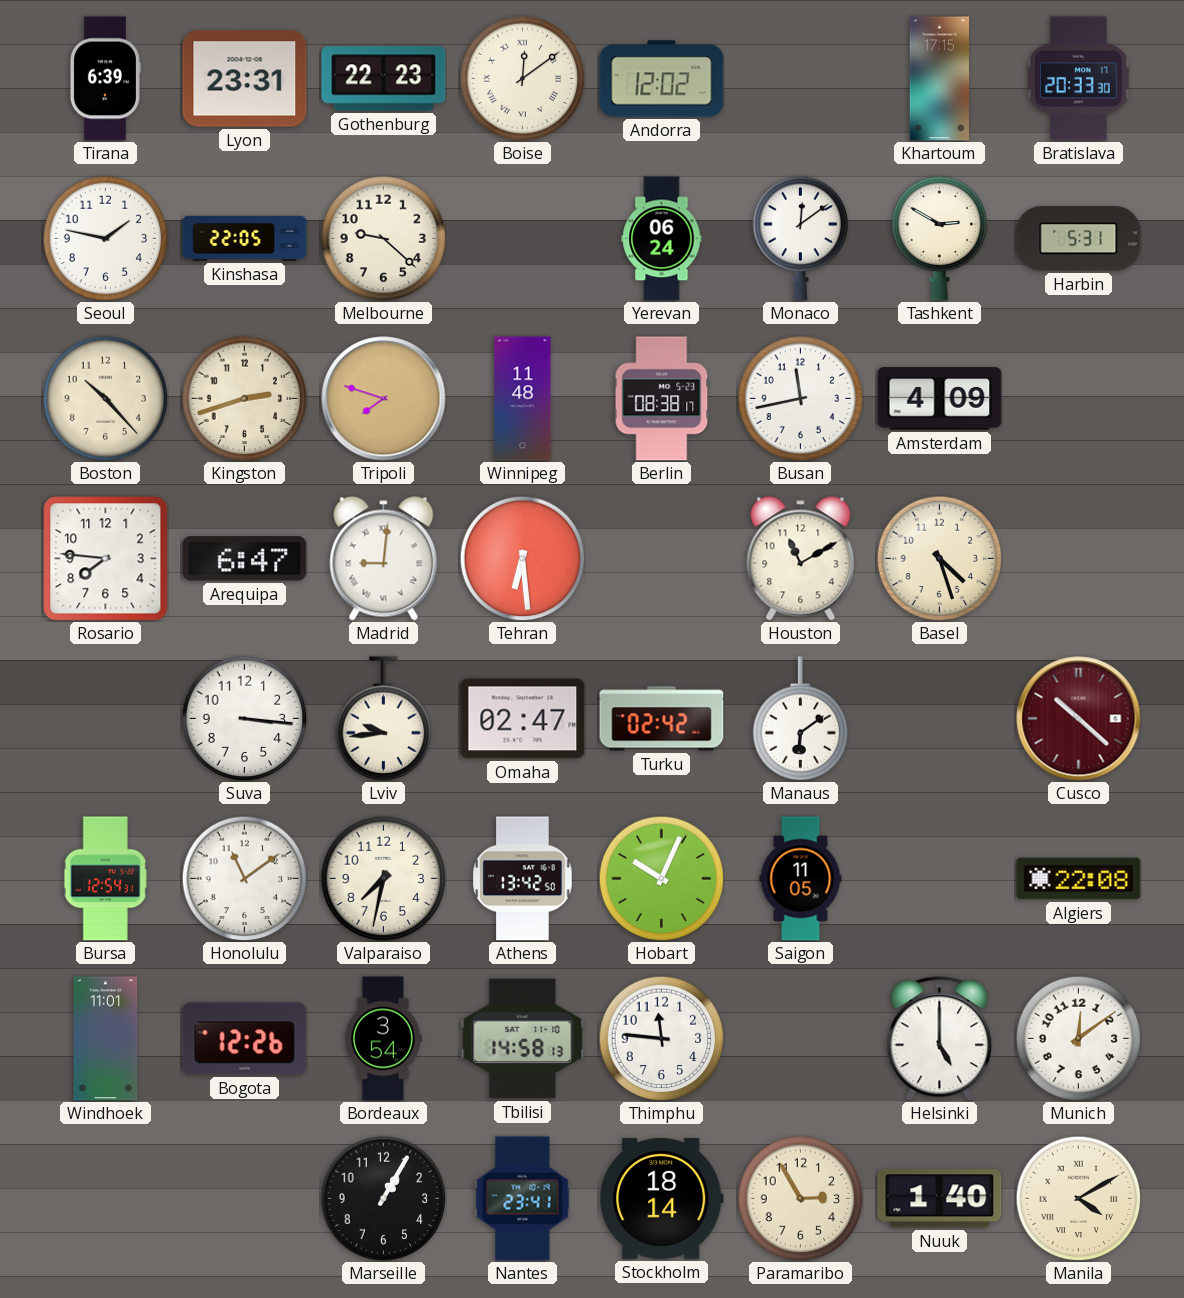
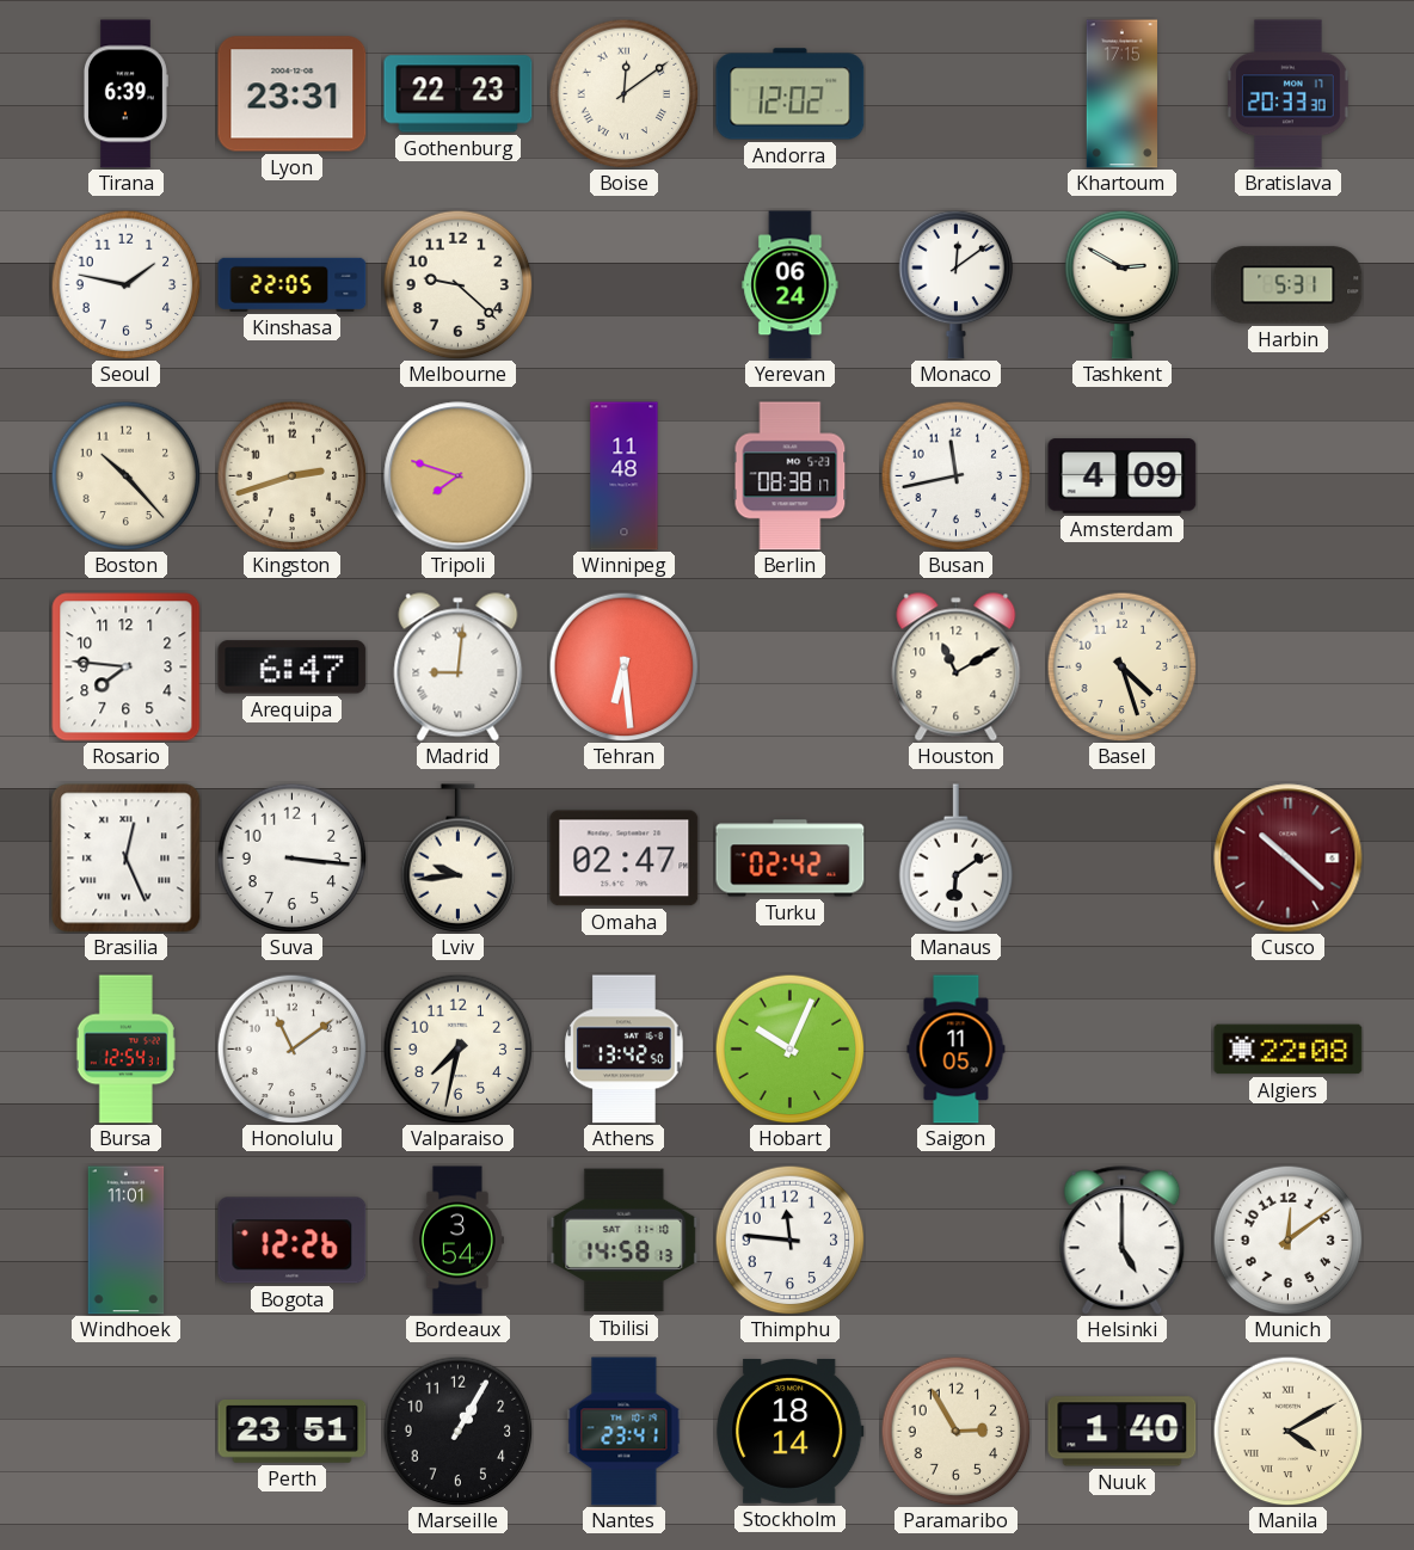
Brasilia: none -> 12:26 (127, 859)
Perth: none -> 23:51 (293, 1432)
